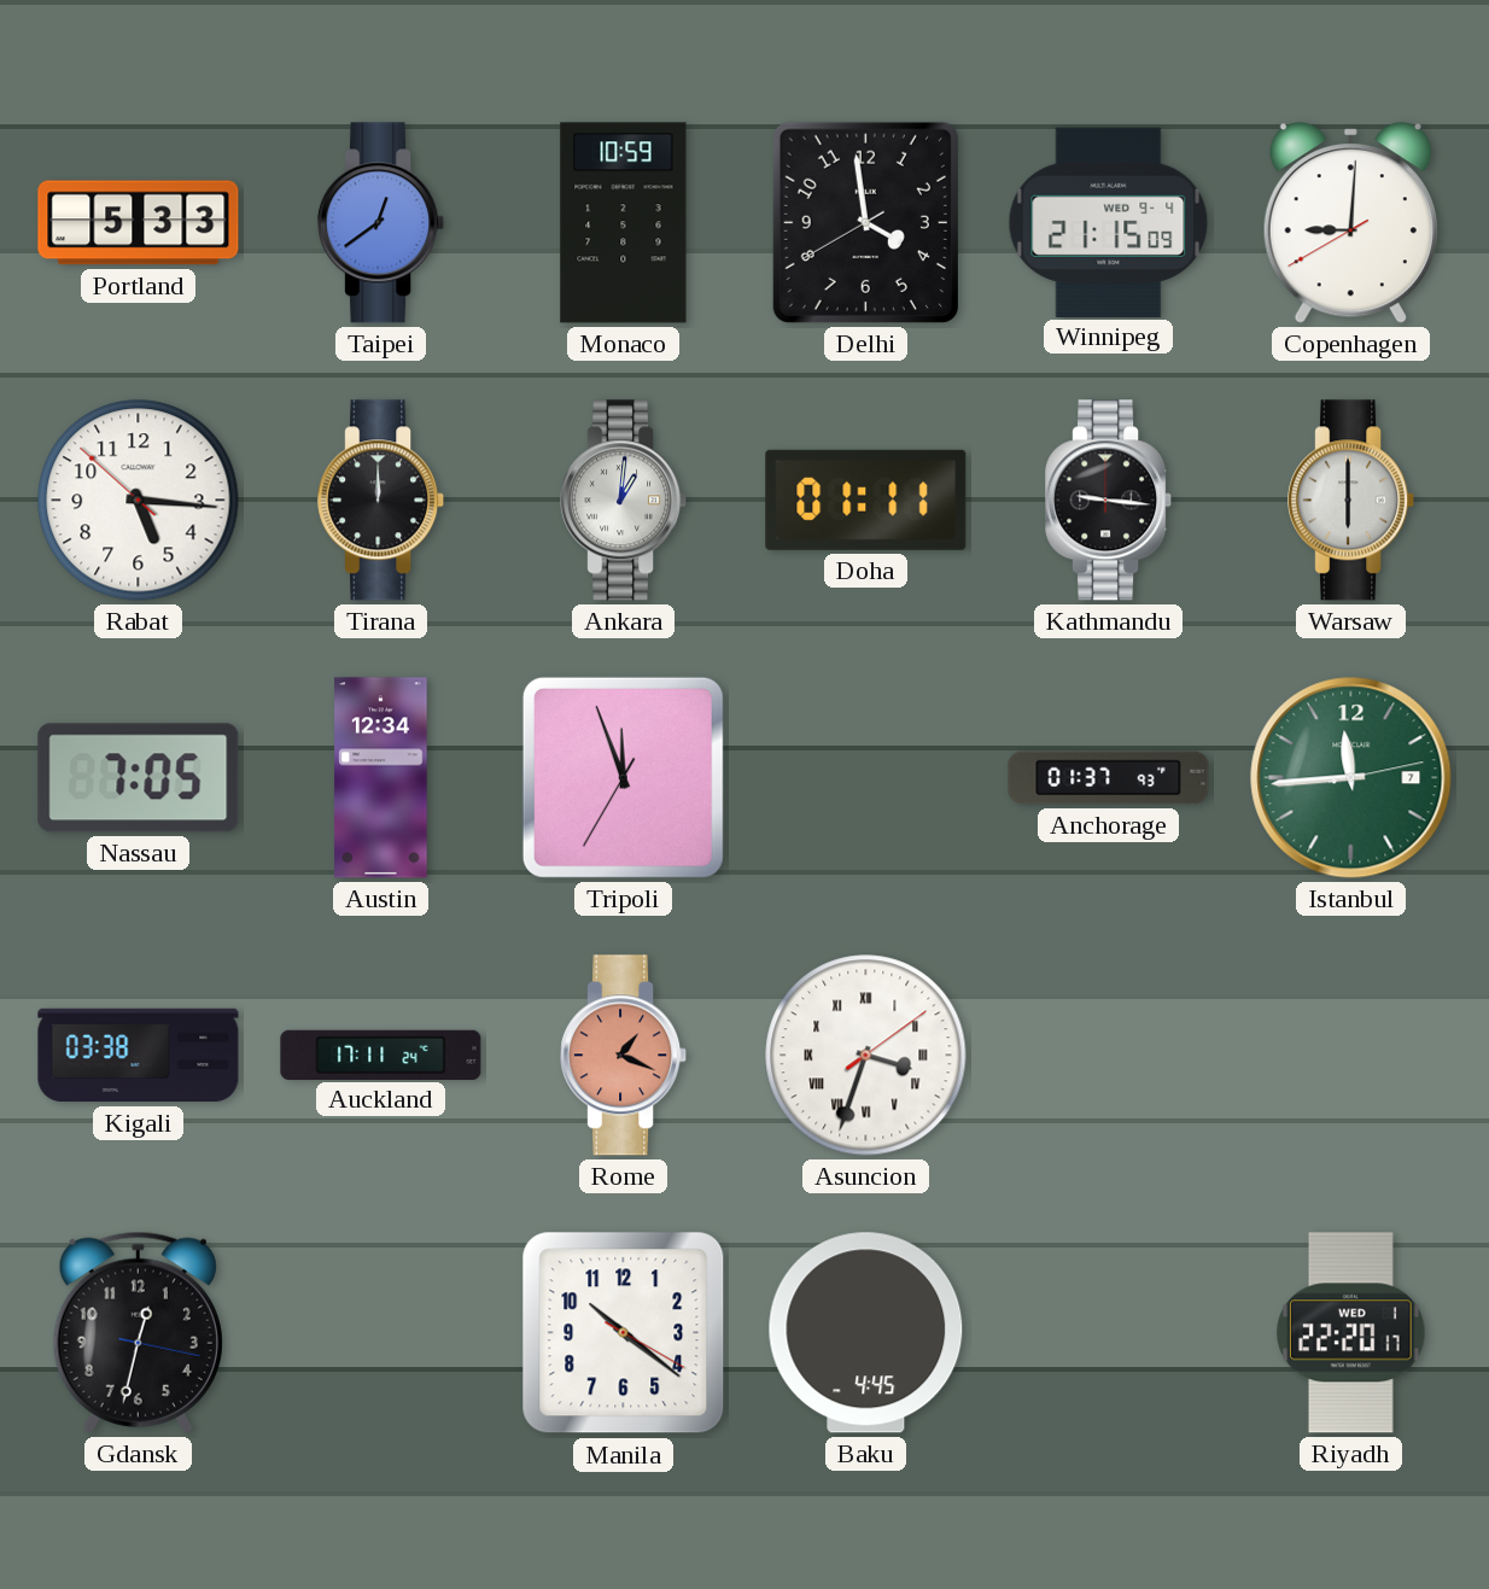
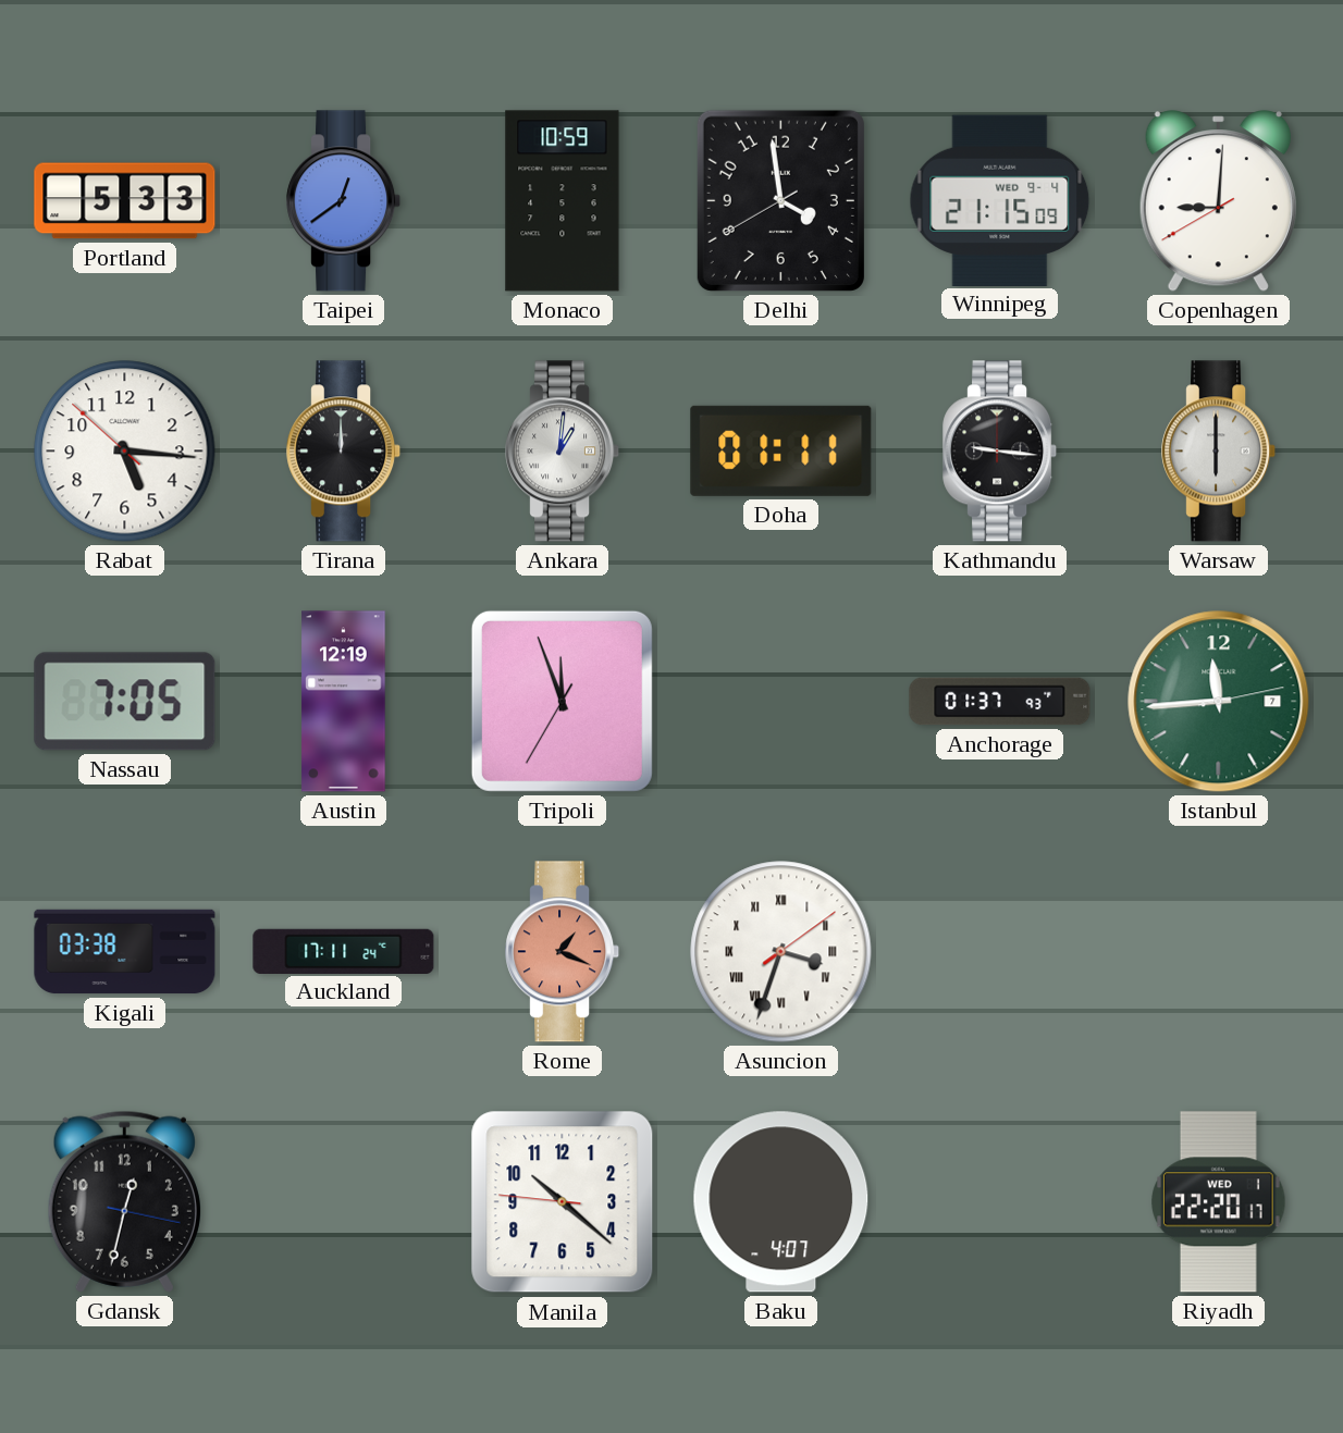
Austin: 12:34 -> 12:19 (344, 702)
Manila: 10:21:20 -> 10:21:46 (563, 1202)
Baku: 4:45 -> 4:07 (781, 1202)
